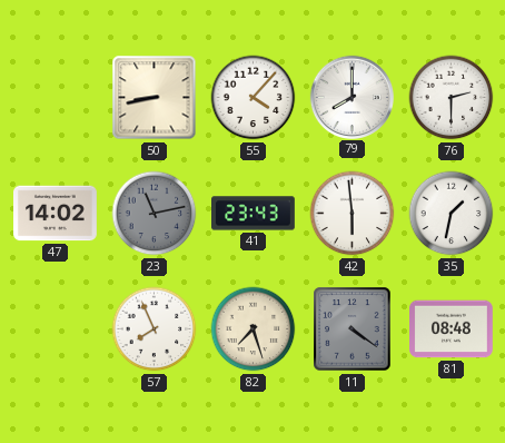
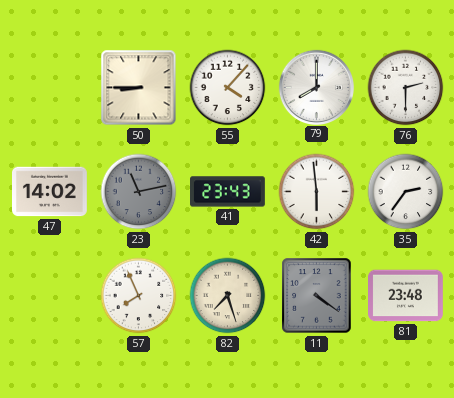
50: 8:43 -> 8:45 (139, 88)
35: 1:32 -> 2:36 (406, 192)
81: 08:48 -> 23:48 (406, 296)
